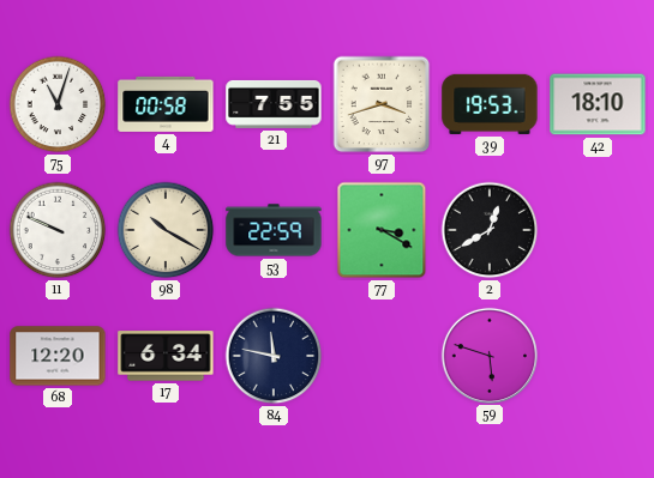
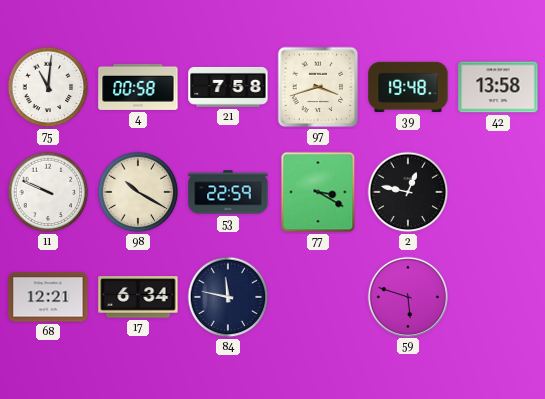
75: 11:03 -> 11:01 (48, 87)
21: 7:55 -> 7:58 (228, 87)
39: 19:53 -> 19:48 (408, 87)
42: 18:10 -> 13:58 (498, 87)
2: 12:40 -> 12:47 (408, 192)
68: 12:20 -> 12:21 (48, 297)
